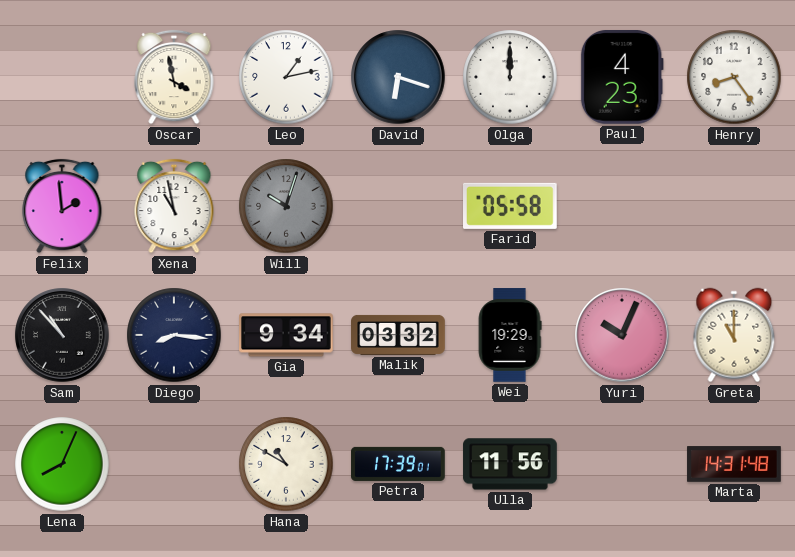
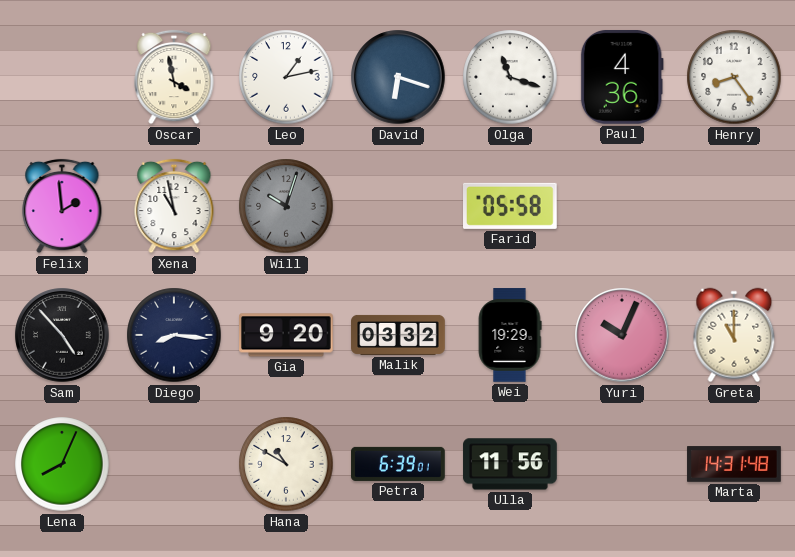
Olga: 12:00 -> 11:18 (510, 77)
Paul: 4:23 -> 4:36 (622, 77)
Sam: 10:53 -> 4:53 (62, 335)
Gia: 9:34 -> 9:20 (287, 335)
Petra: 17:39 -> 6:39 (398, 464)
